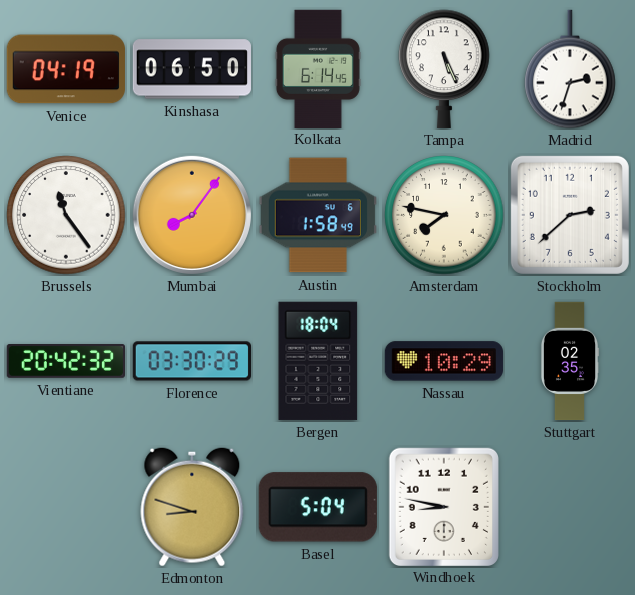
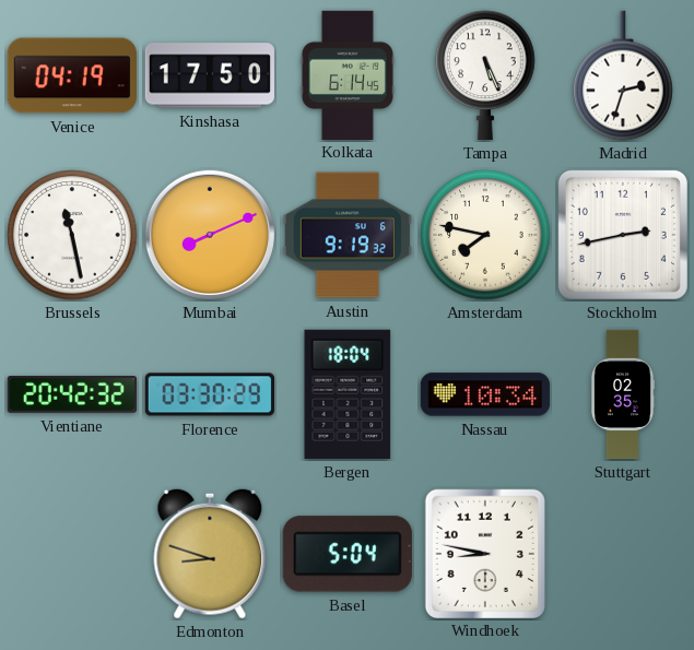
Kinshasa: 06:50 -> 17:50 (210, 75)
Brussels: 11:24 -> 11:28 (72, 235)
Mumbai: 8:06 -> 8:11 (210, 235)
Austin: 1:58 -> 9:19 (348, 235)
Stockholm: 2:38 -> 2:43 (623, 235)
Nassau: 10:29 -> 10:34 (485, 394)
